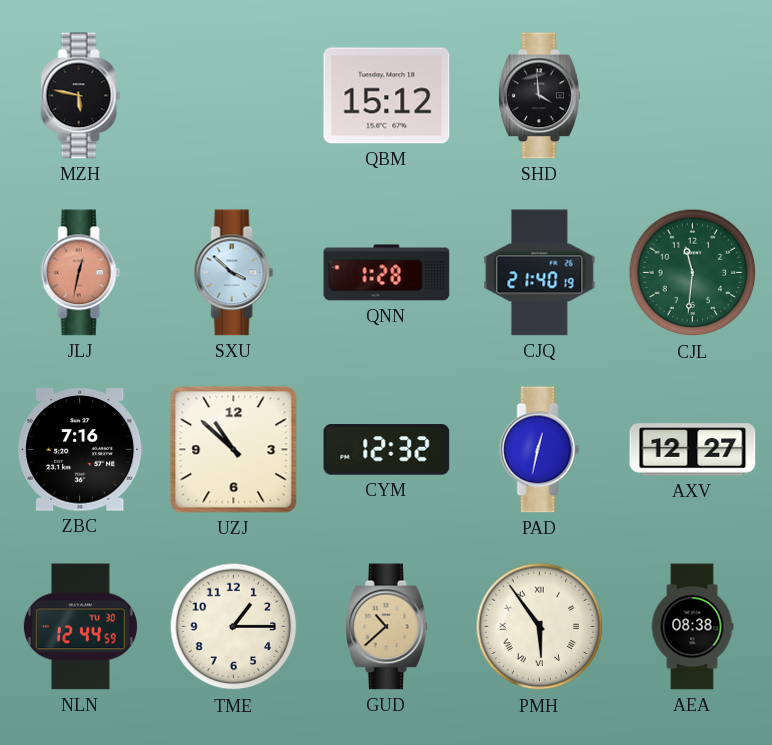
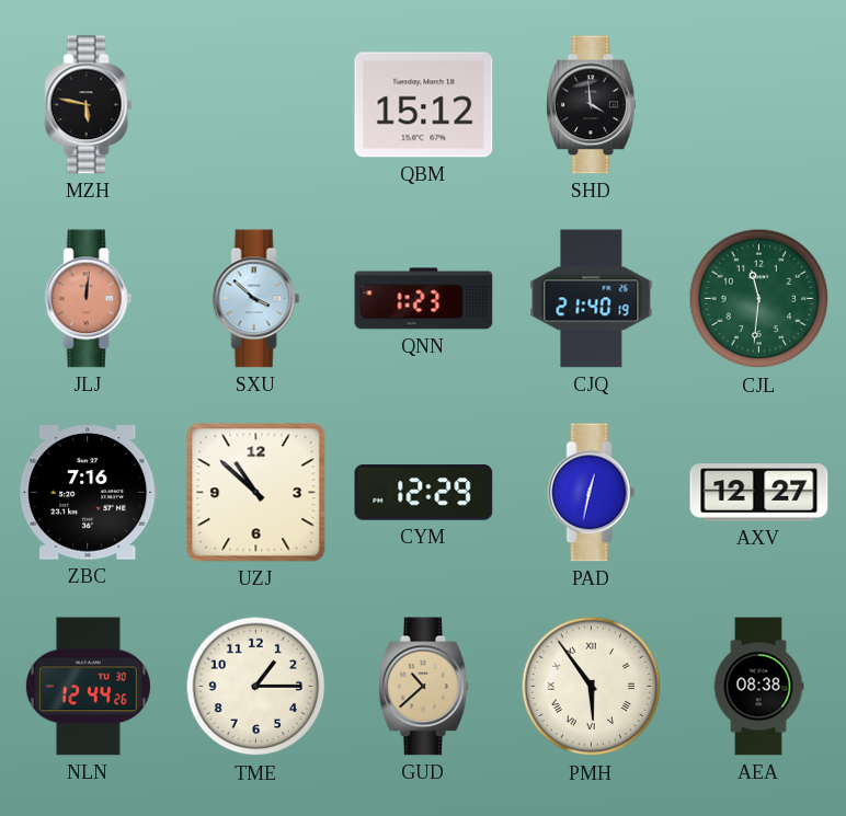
JLJ: 12:32 -> 12:01 (89, 299)
QNN: 1:28 -> 1:23 (424, 299)
CYM: 12:32 -> 12:29 (424, 493)
NLN: 12:44:59 -> 12:44:26 (88, 687)
